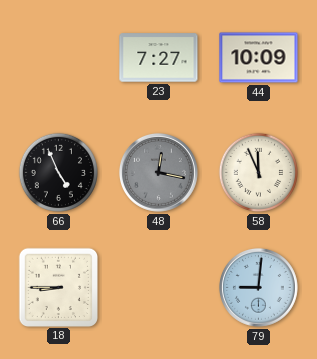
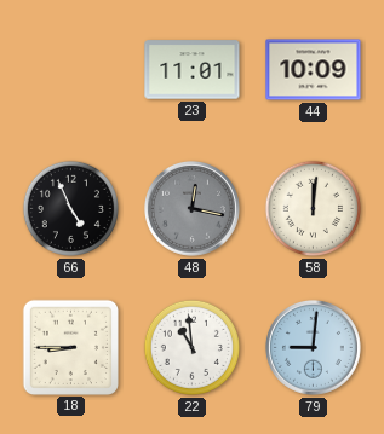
23: 7:27 -> 11:01 (193, 70)
58: 11:56 -> 12:01 (313, 208)
22: none -> 10:59 (191, 347)
